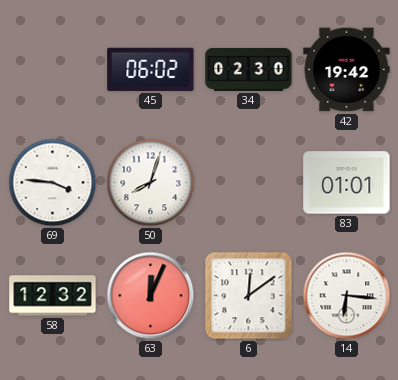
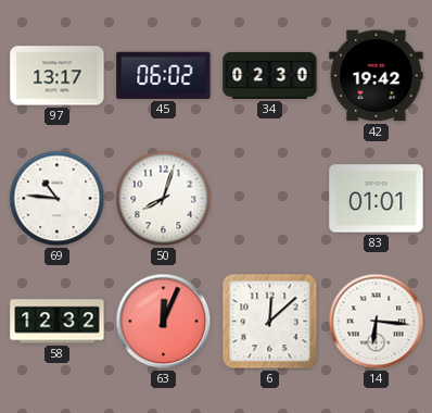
97: none -> 13:17 (58, 76)
69: 3:46 -> 10:46 (58, 199)
6: 12:09 -> 12:08 (270, 322)
